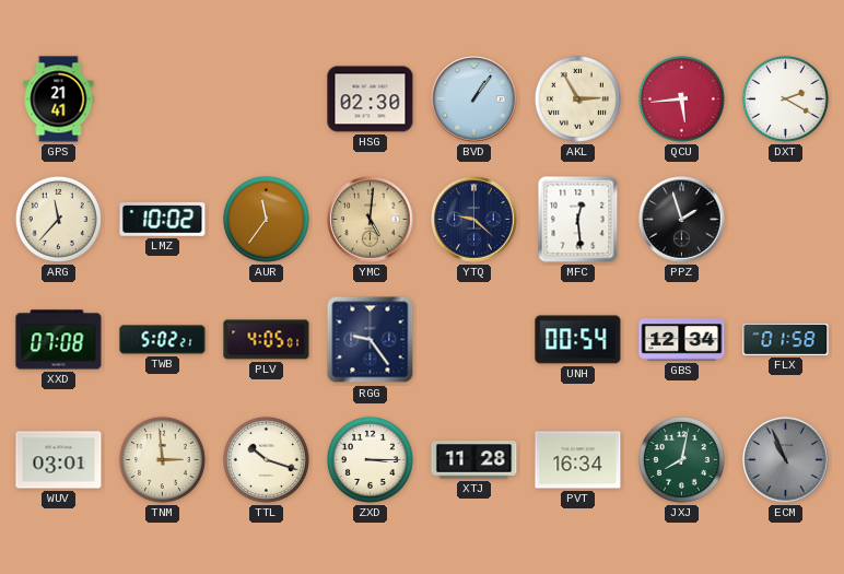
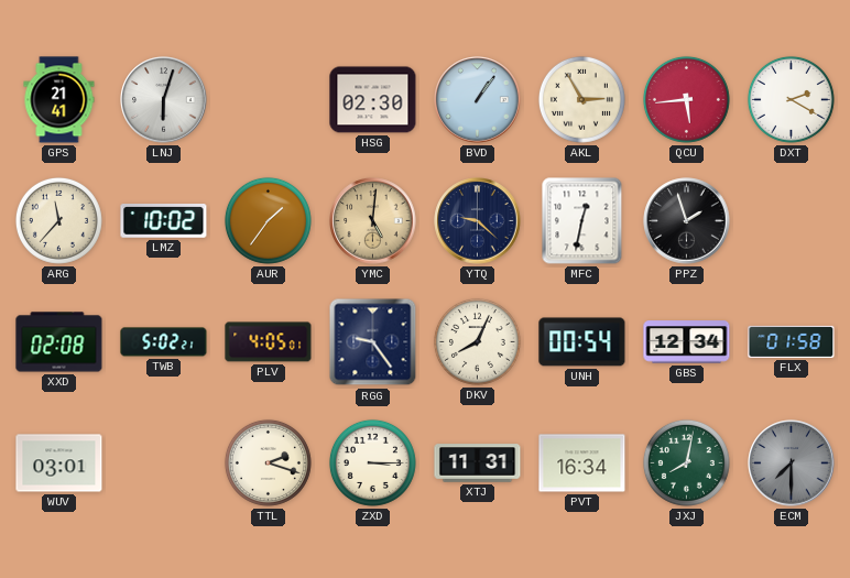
LNJ: none -> 6:03 (164, 100)
AUR: 11:36 -> 1:36 (268, 220)
MFC: 12:29 -> 12:32 (582, 221)
XXD: 07:08 -> 02:08 (59, 342)
DKV: none -> 8:04 (477, 341)
TNM: 2:59 -> none (162, 459)
TTL: 10:18 -> 2:18 (268, 462)
XTJ: 11:28 -> 11:31 (478, 464)
ECM: 10:56 -> 7:30 (792, 464)
